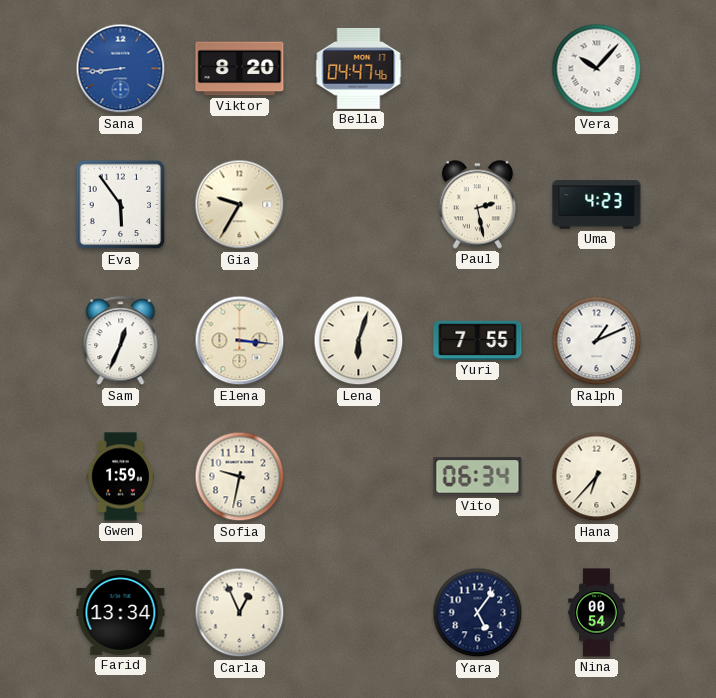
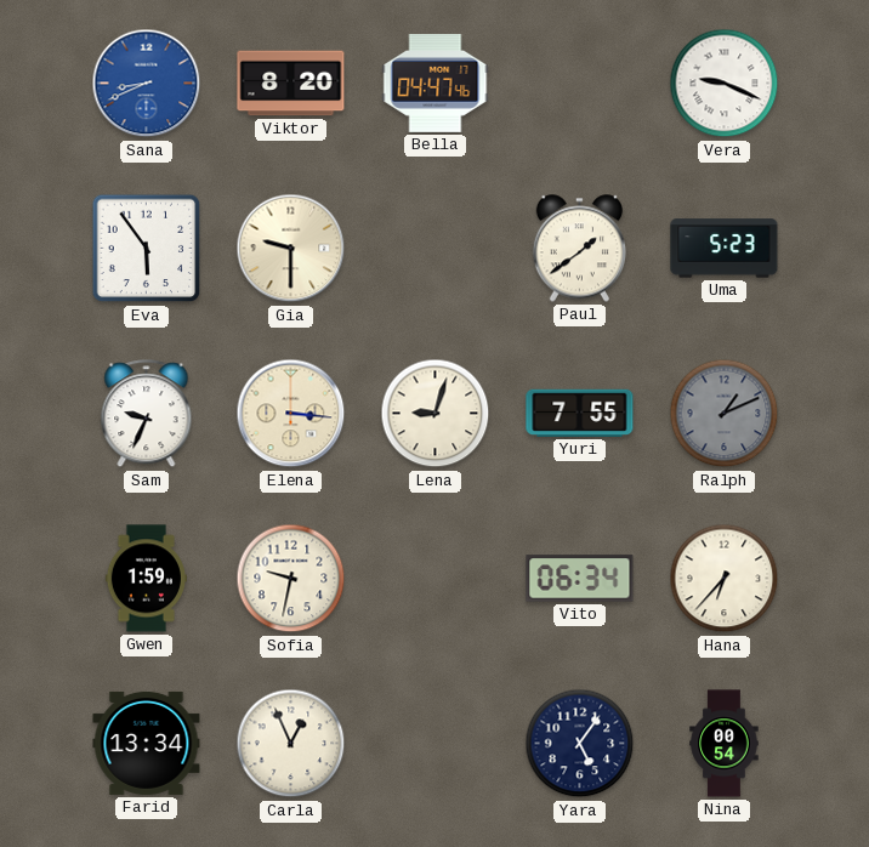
Sana: 8:44 -> 8:41 (147, 84)
Vera: 10:07 -> 9:19 (725, 84)
Gia: 9:35 -> 9:30 (291, 249)
Paul: 2:28 -> 1:39 (579, 249)
Uma: 4:23 -> 5:23 (725, 249)
Sam: 12:34 -> 9:34 (147, 414)
Lena: 6:03 -> 9:03 (436, 414)
Ralph dial: white -> grey (725, 414)
